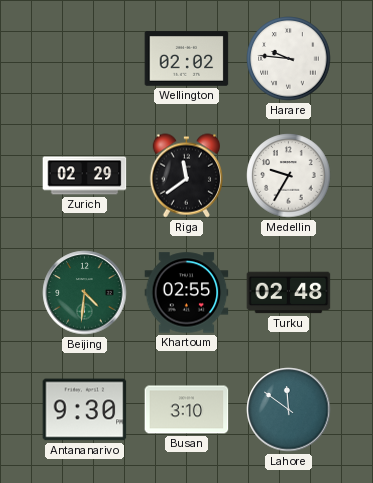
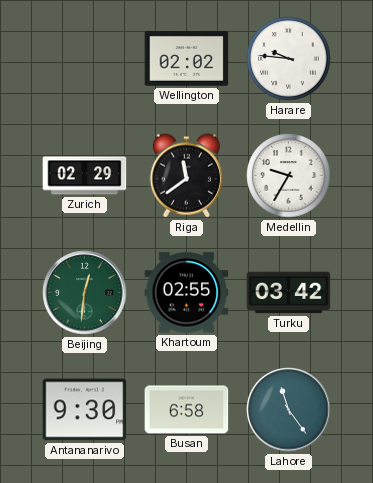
Beijing: 4:31 -> 12:31 (85, 293)
Turku: 02:48 -> 03:42 (289, 293)
Busan: 3:10 -> 6:58 (187, 410)
Lahore: 11:51 -> 11:24 (289, 410)
